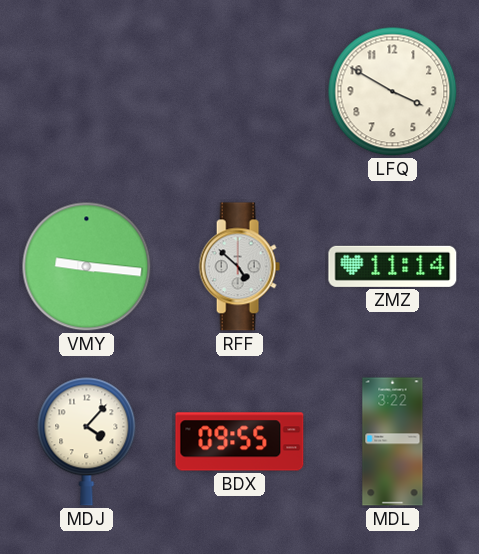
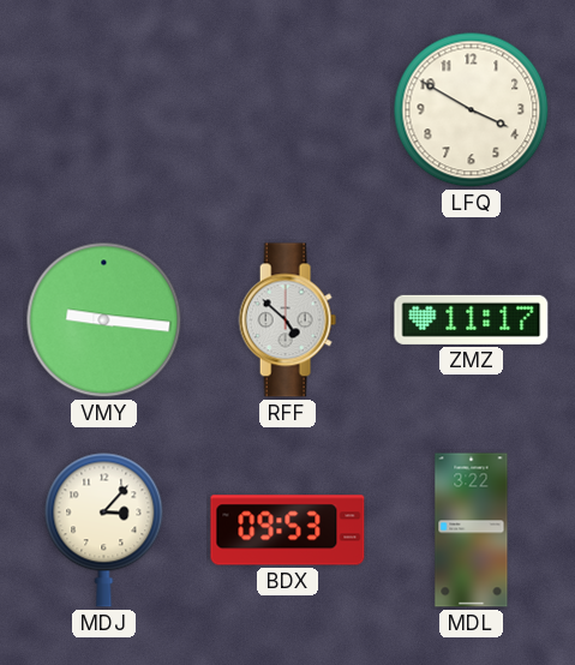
ZMZ: 11:14 -> 11:17 (472, 319)
MDJ: 4:07 -> 3:07 (104, 529)
BDX: 09:55 -> 09:53 (288, 531)
